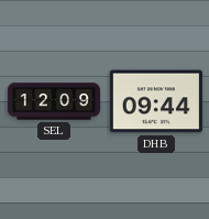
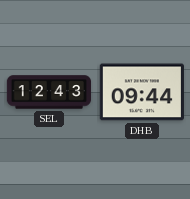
SEL: 12:09 -> 12:43 (49, 92)
